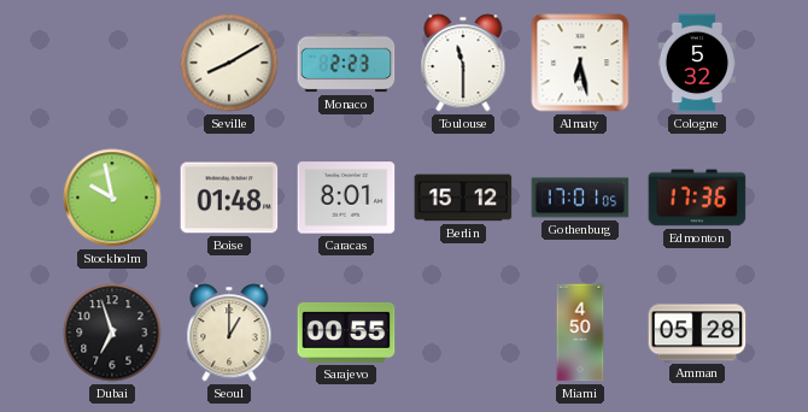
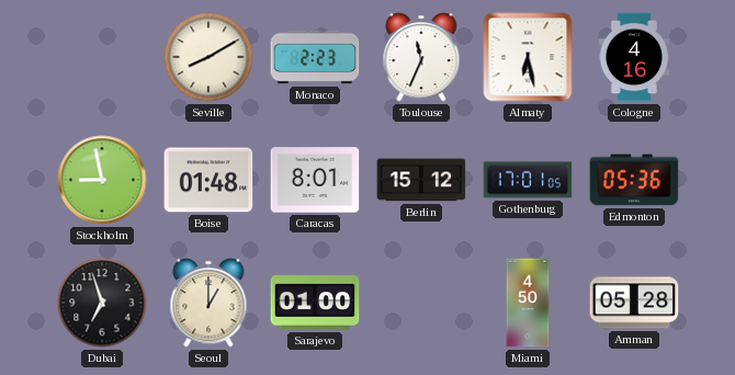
Toulouse: 11:30 -> 11:34 (421, 57)
Cologne: 5:32 -> 4:16 (634, 57)
Stockholm: 9:58 -> 8:58 (102, 180)
Edmonton: 17:36 -> 05:36 (634, 180)
Sarajevo: 00:55 -> 01:00 (315, 303)
